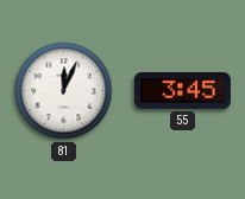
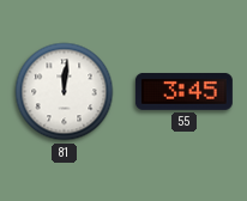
81: 12:04 -> 12:01 (65, 92)
